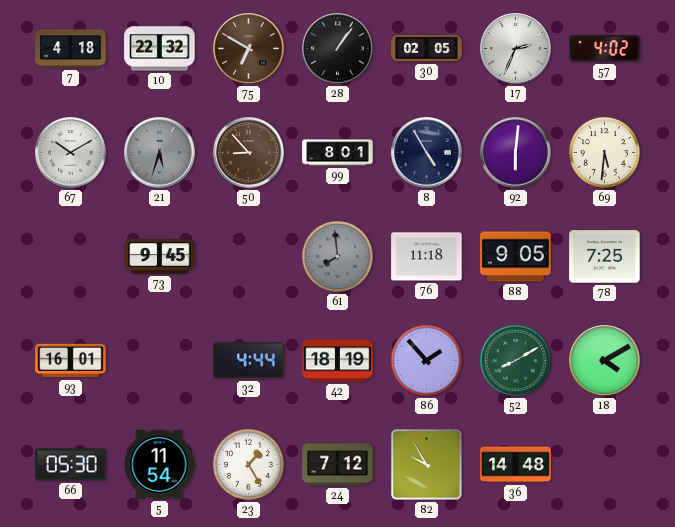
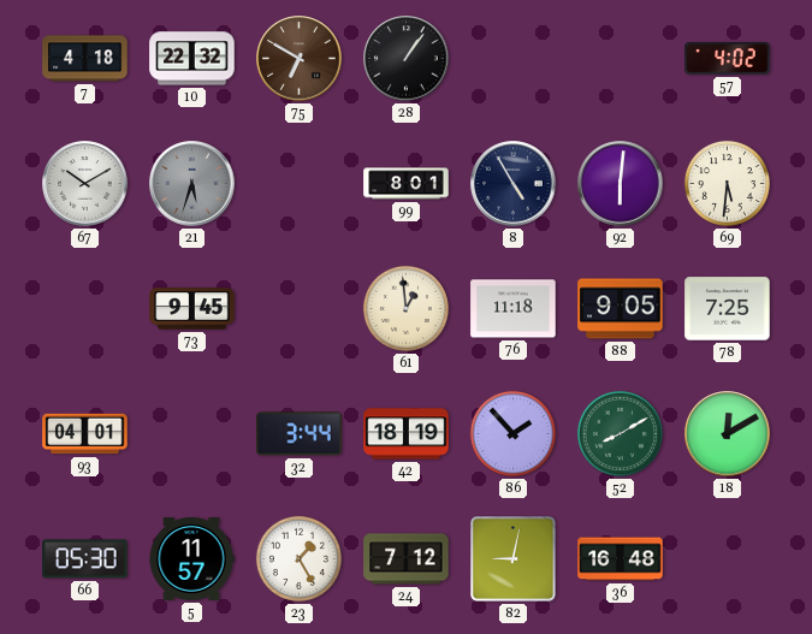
30: 02:05 -> none (427, 49)
17: 2:34 -> none (516, 49)
50: 8:53 -> none (249, 153)
61: 7:59 -> 12:59 (405, 308)
61 dial: grey -> cream (405, 308)
93: 16:01 -> 04:01 (85, 434)
32: 4:44 -> 3:44 (300, 434)
18: 4:10 -> 12:10 (728, 434)
5: 11:54 -> 11:57 (191, 558)
82: 9:55 -> 9:02 (514, 559)
36: 14:48 -> 16:48 (621, 559)
